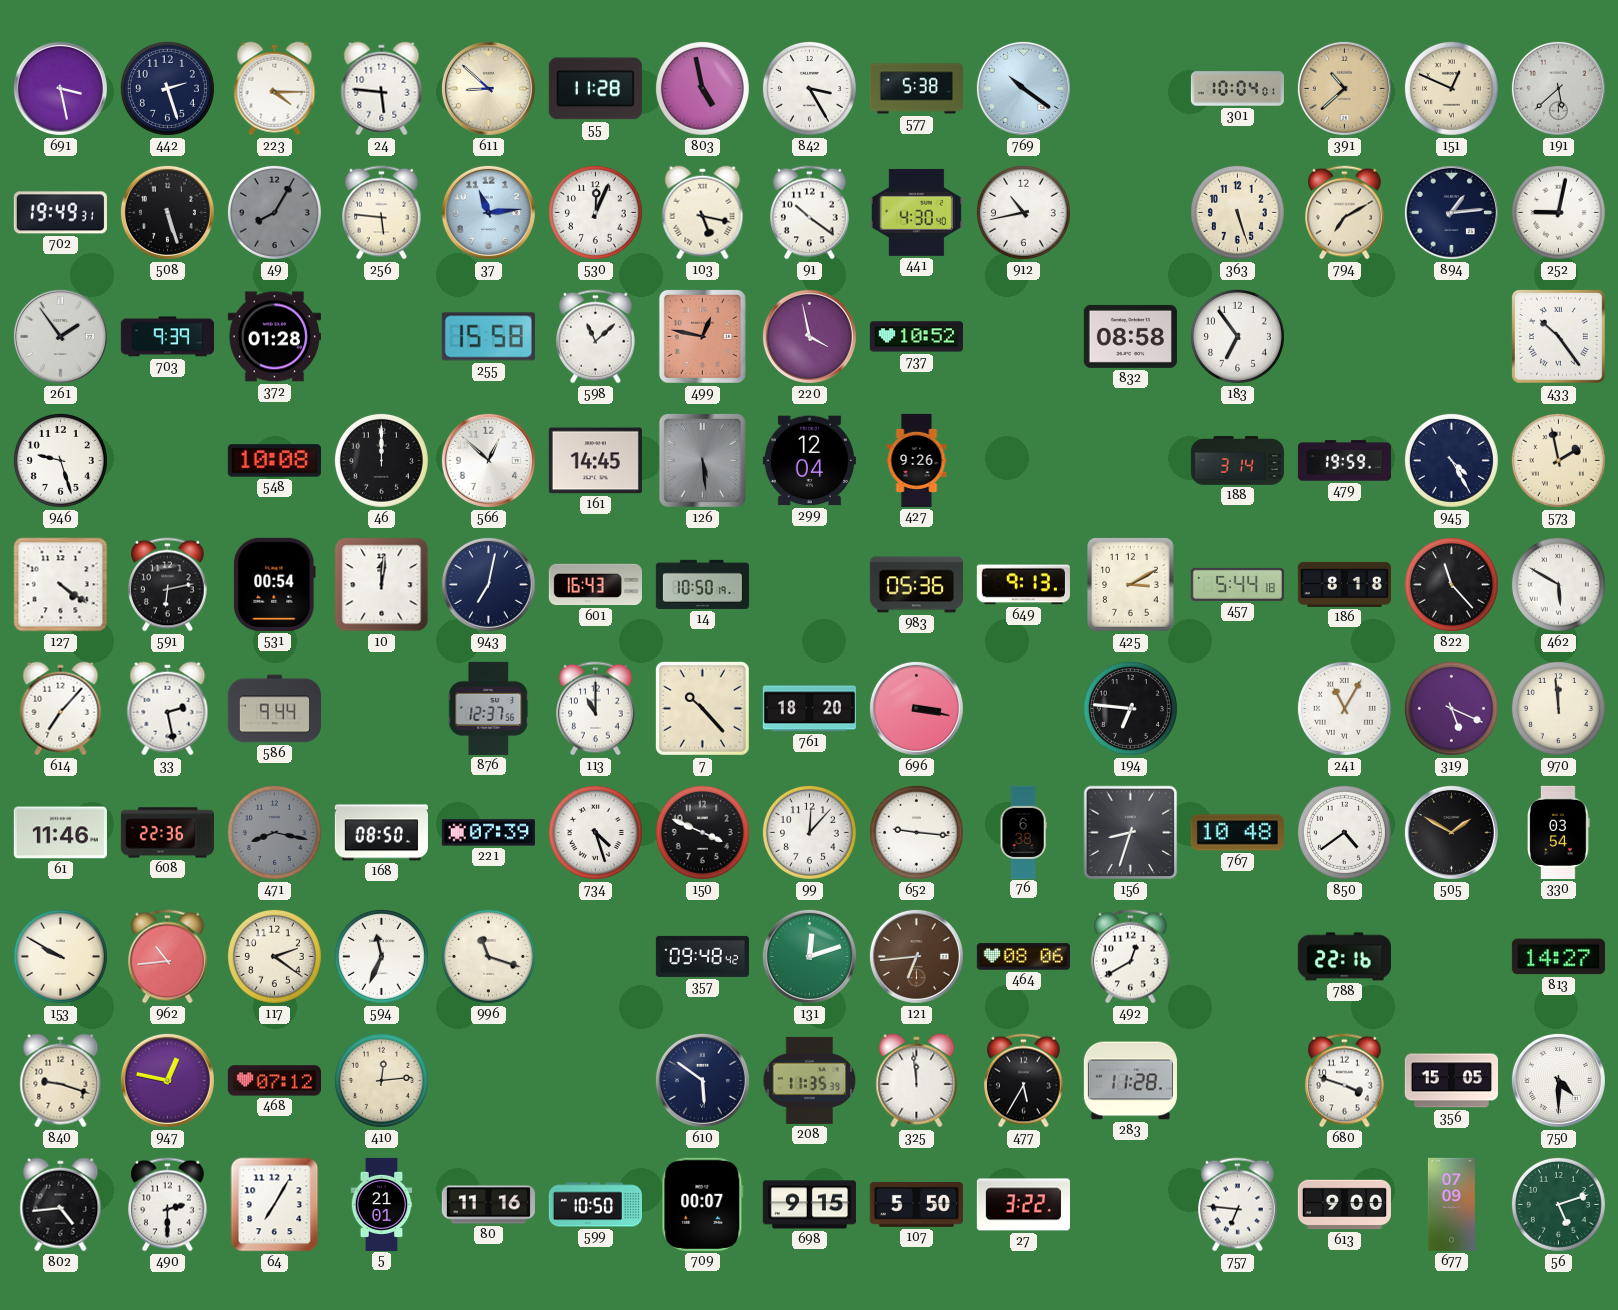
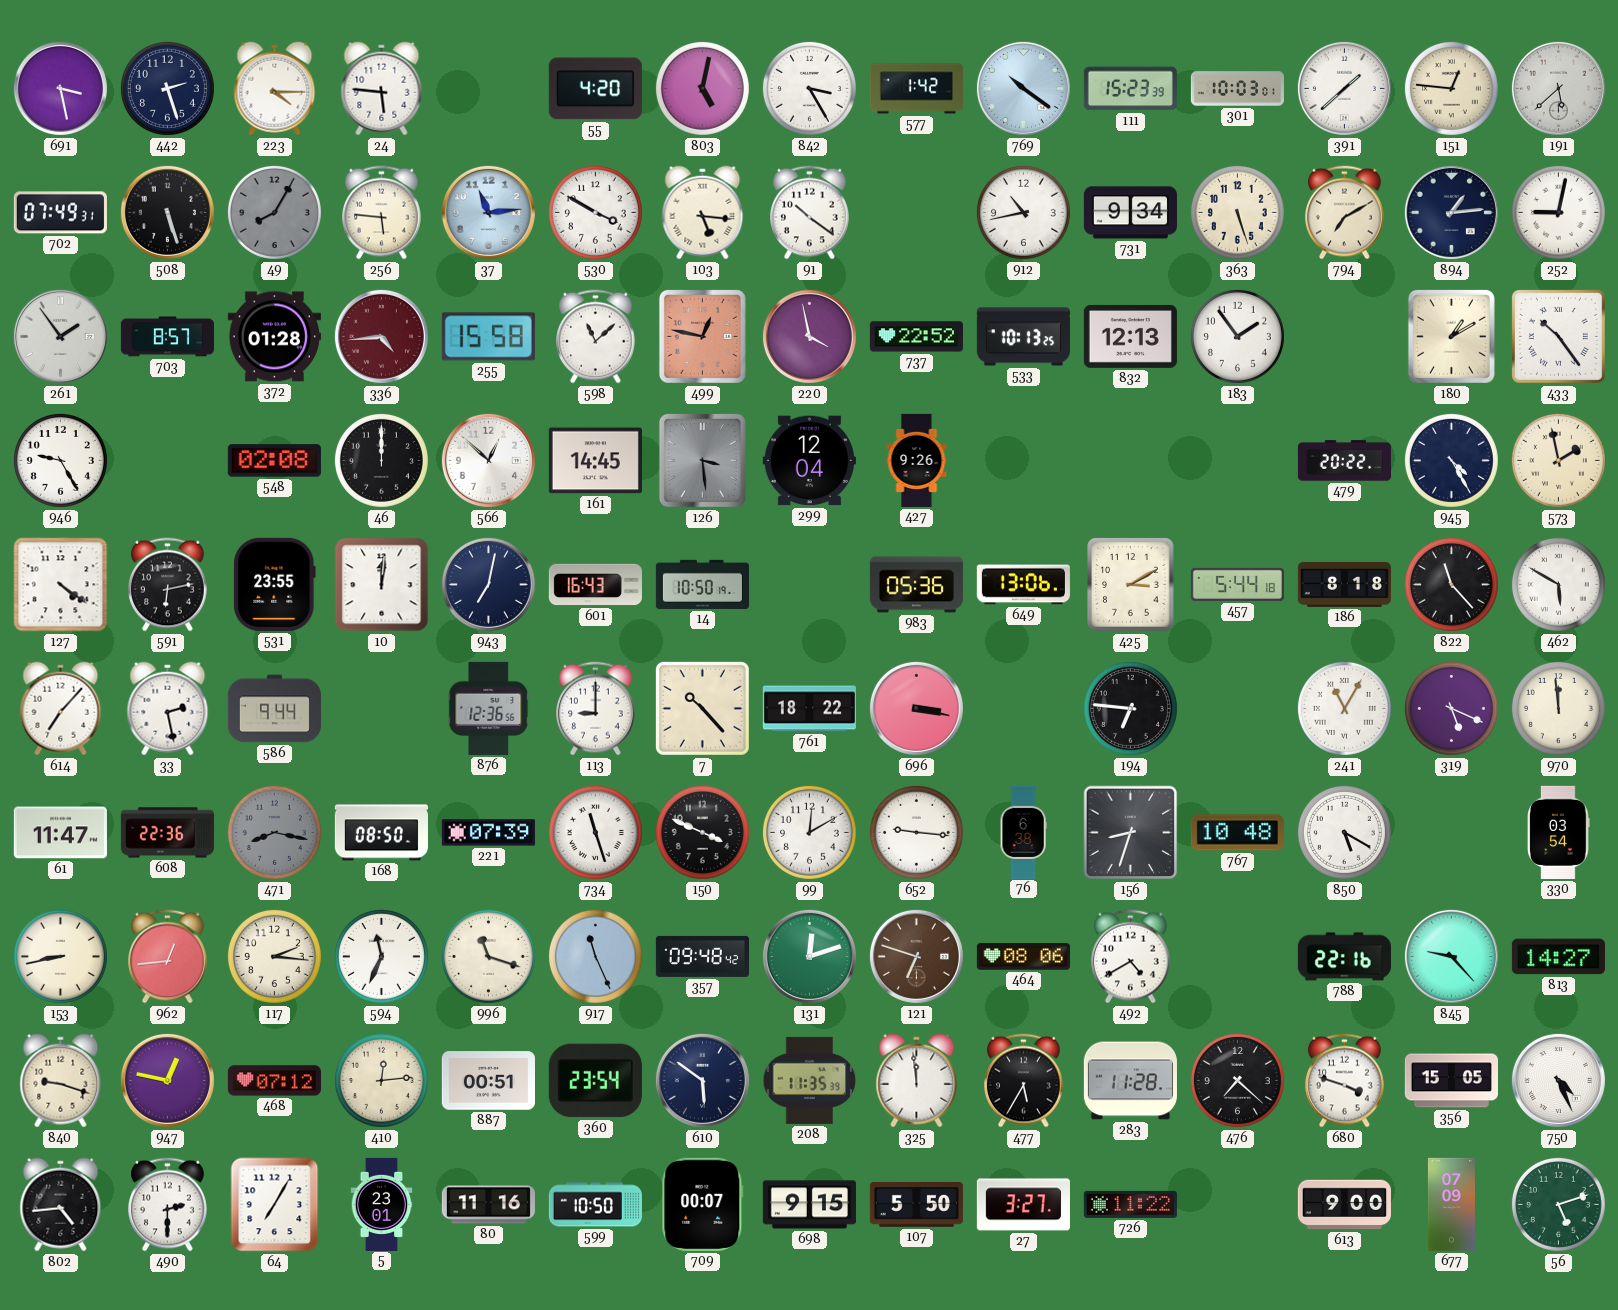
611: 8:52 -> none (488, 88)
55: 11:28 -> 4:20 (595, 89)
803: 4:58 -> 5:02 (702, 88)
577: 5:38 -> 1:42 (916, 89)
111: none -> 15:23 (1130, 89)
301: 10:04 -> 10:03 (1237, 89)
391: 10:38 -> 1:38 (1344, 88)
391 dial: champagne -> white (1344, 88)
151: 12:49 -> 12:46 (1451, 88)
702: 19:49 -> 07:49 (60, 213)
530: 12:04 -> 3:50 (595, 212)
103: 5:17 -> 5:16 (703, 213)
441: 4:30 -> none (916, 212)
731: none -> 9:34 (1130, 213)
703: 9:39 -> 8:57 (167, 337)
336: none -> 4:44 (381, 336)
737: 10:52 -> 22:52 (916, 337)
533: none -> 10:13 (1023, 337)
832: 08:58 -> 12:13 (1130, 336)
183: 6:54 -> 1:54 (1237, 336)
180: none -> 1:10 (1451, 336)
946: 9:27 -> 9:25 (60, 460)
548: 10:08 -> 02:08 (274, 461)
126: 5:29 -> 3:29 (702, 460)
188: 3:14 -> none (1237, 461)
479: 19:59 -> 20:22 (1344, 461)
531: 00:54 -> 23:55 (275, 584)
649: 9:13 -> 13:06 (1023, 585)
876: 12:37 -> 12:36 (489, 708)
113: 11:00 -> 9:00 (596, 709)
761: 18:20 -> 18:22 (809, 709)
61: 11:46 -> 11:47 (60, 833)
734: 4:27 -> 11:27 (595, 832)
99: 12:07 -> 12:10 (809, 832)
850: 4:39 -> 5:20 (1344, 832)
505: 1:50 -> none (1451, 832)
153: 9:50 -> 8:43 (60, 956)
962: 10:44 -> 12:44 (168, 957)
117: 2:21 -> 2:16 (274, 956)
917: none -> 11:26 (595, 956)
121: 6:44 -> 6:48 (916, 956)
492: 12:40 -> 4:40 (1131, 957)
845: none -> 9:23 (1451, 956)
887: none -> 00:51 (488, 1081)
360: none -> 23:54 (595, 1081)
476: none -> 7:22 (1237, 1080)
750: 4:30 -> 4:26 (1558, 1080)
5: 21:01 -> 23:01 (382, 1204)
27: 3:22 -> 3:27 (1023, 1205)
726: none -> 11:22 (1130, 1204)
757: 6:46 -> none (1238, 1205)
